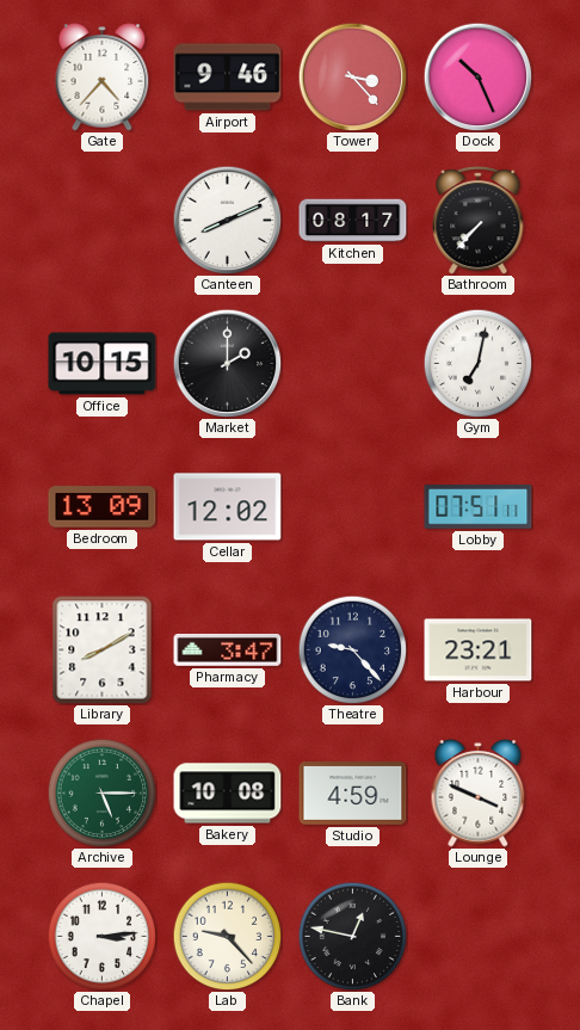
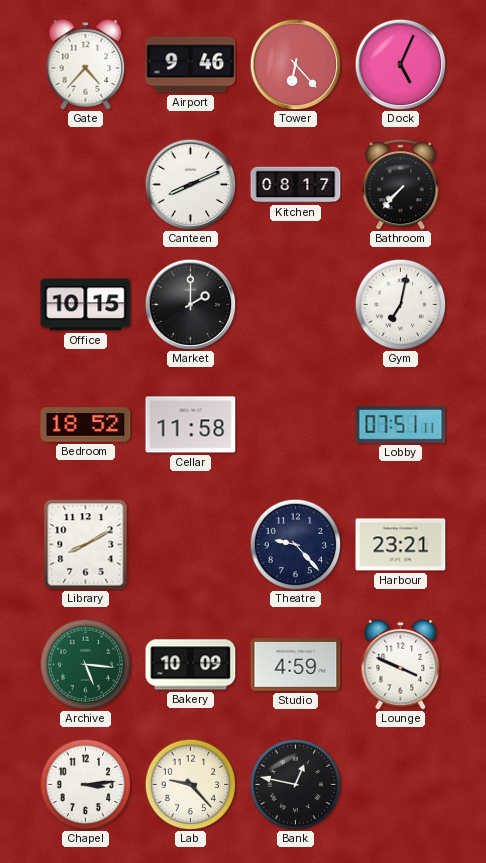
Tower: 3:23 -> 6:23 (295, 64)
Dock: 10:26 -> 5:04 (400, 64)
Bedroom: 13:09 -> 18:52 (86, 425)
Cellar: 12:02 -> 11:58 (191, 425)
Pharmacy: 3:47 -> none (228, 650)
Archive: 5:15 -> 5:16 (85, 664)
Bakery: 10:08 -> 10:09 (191, 665)
